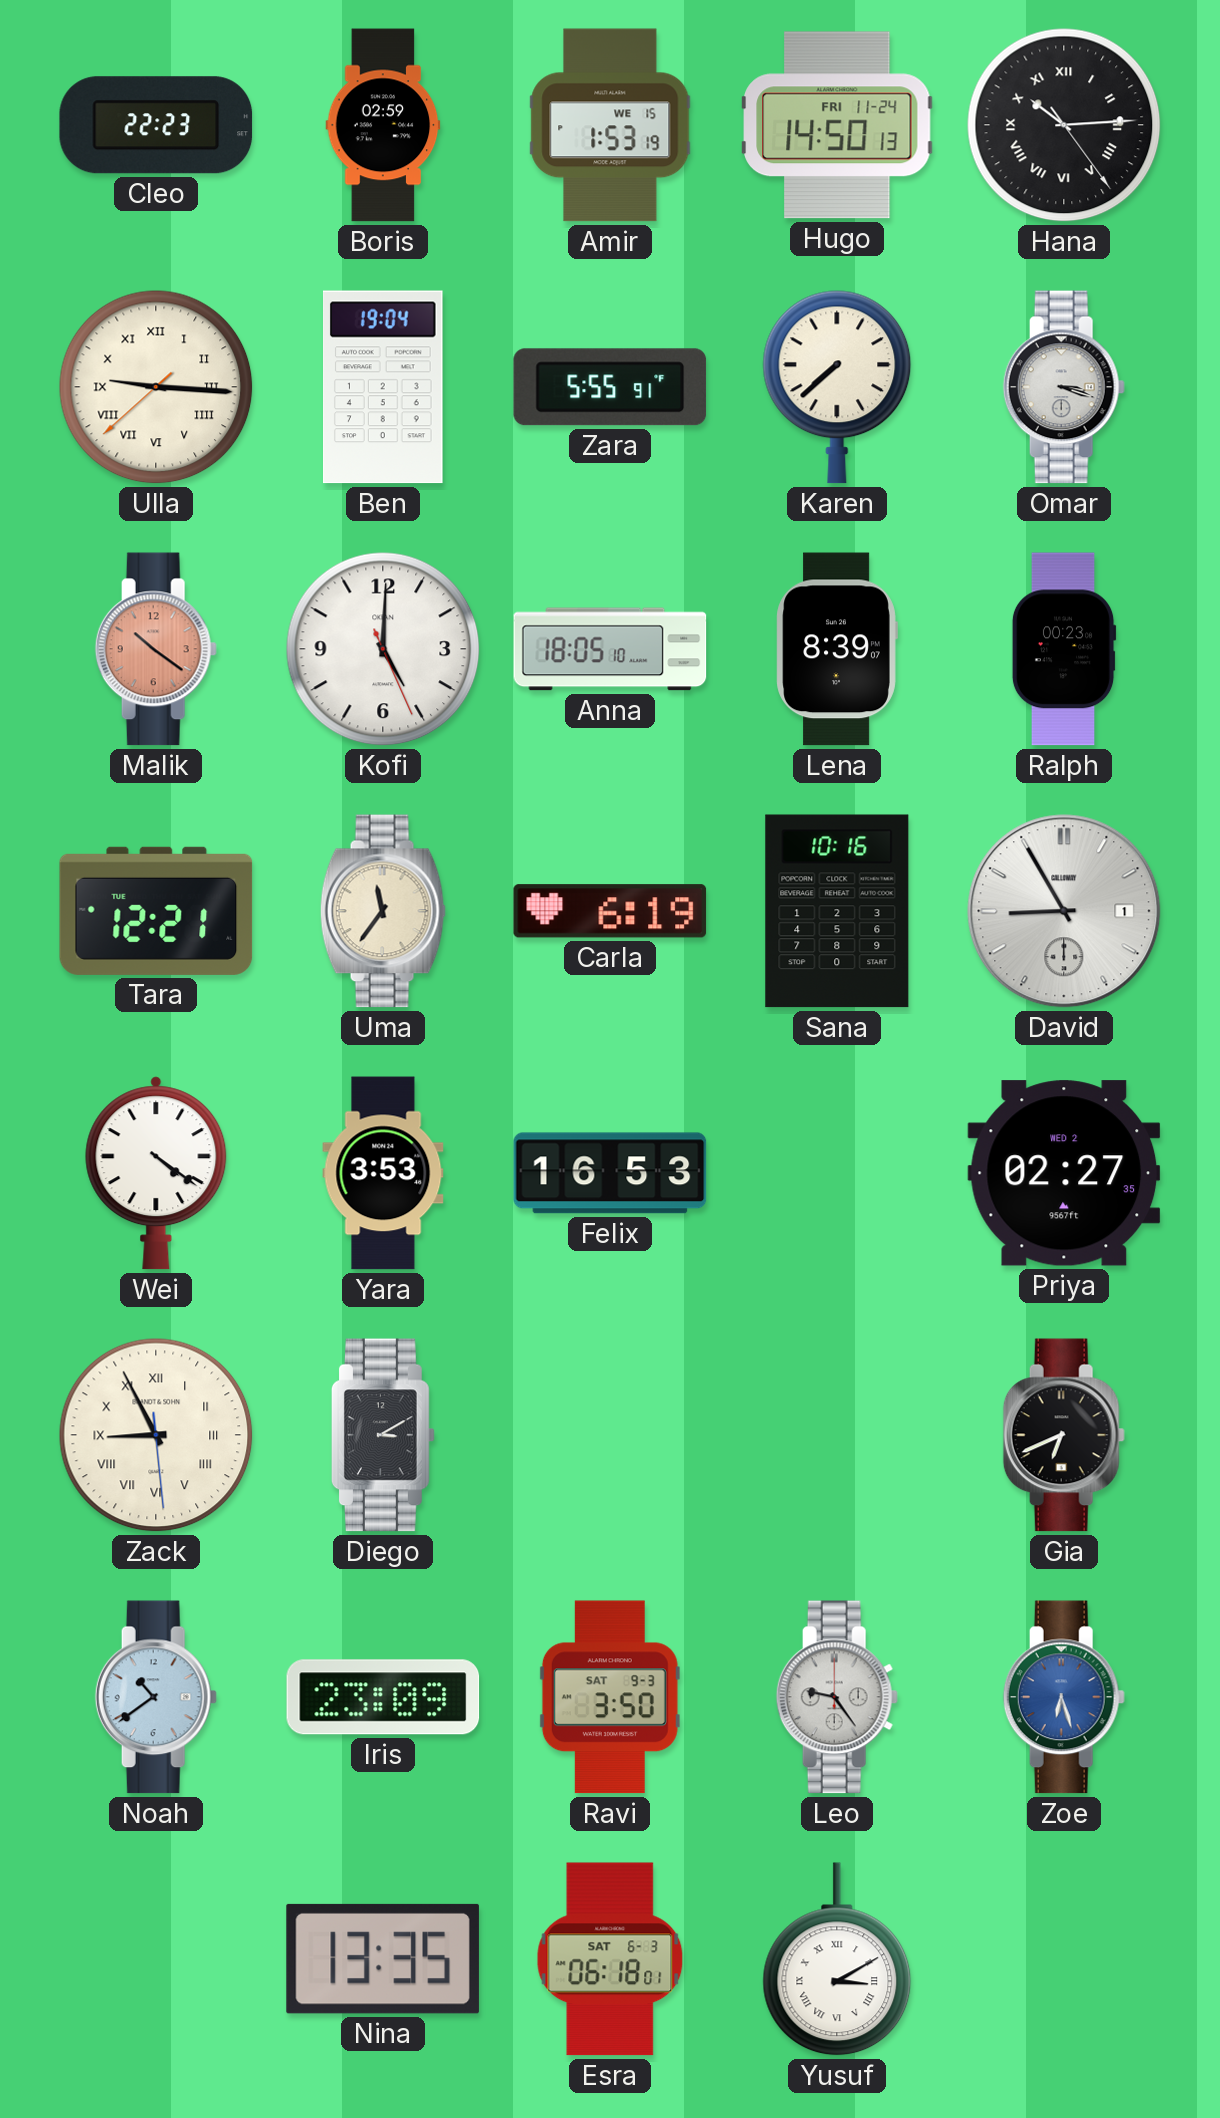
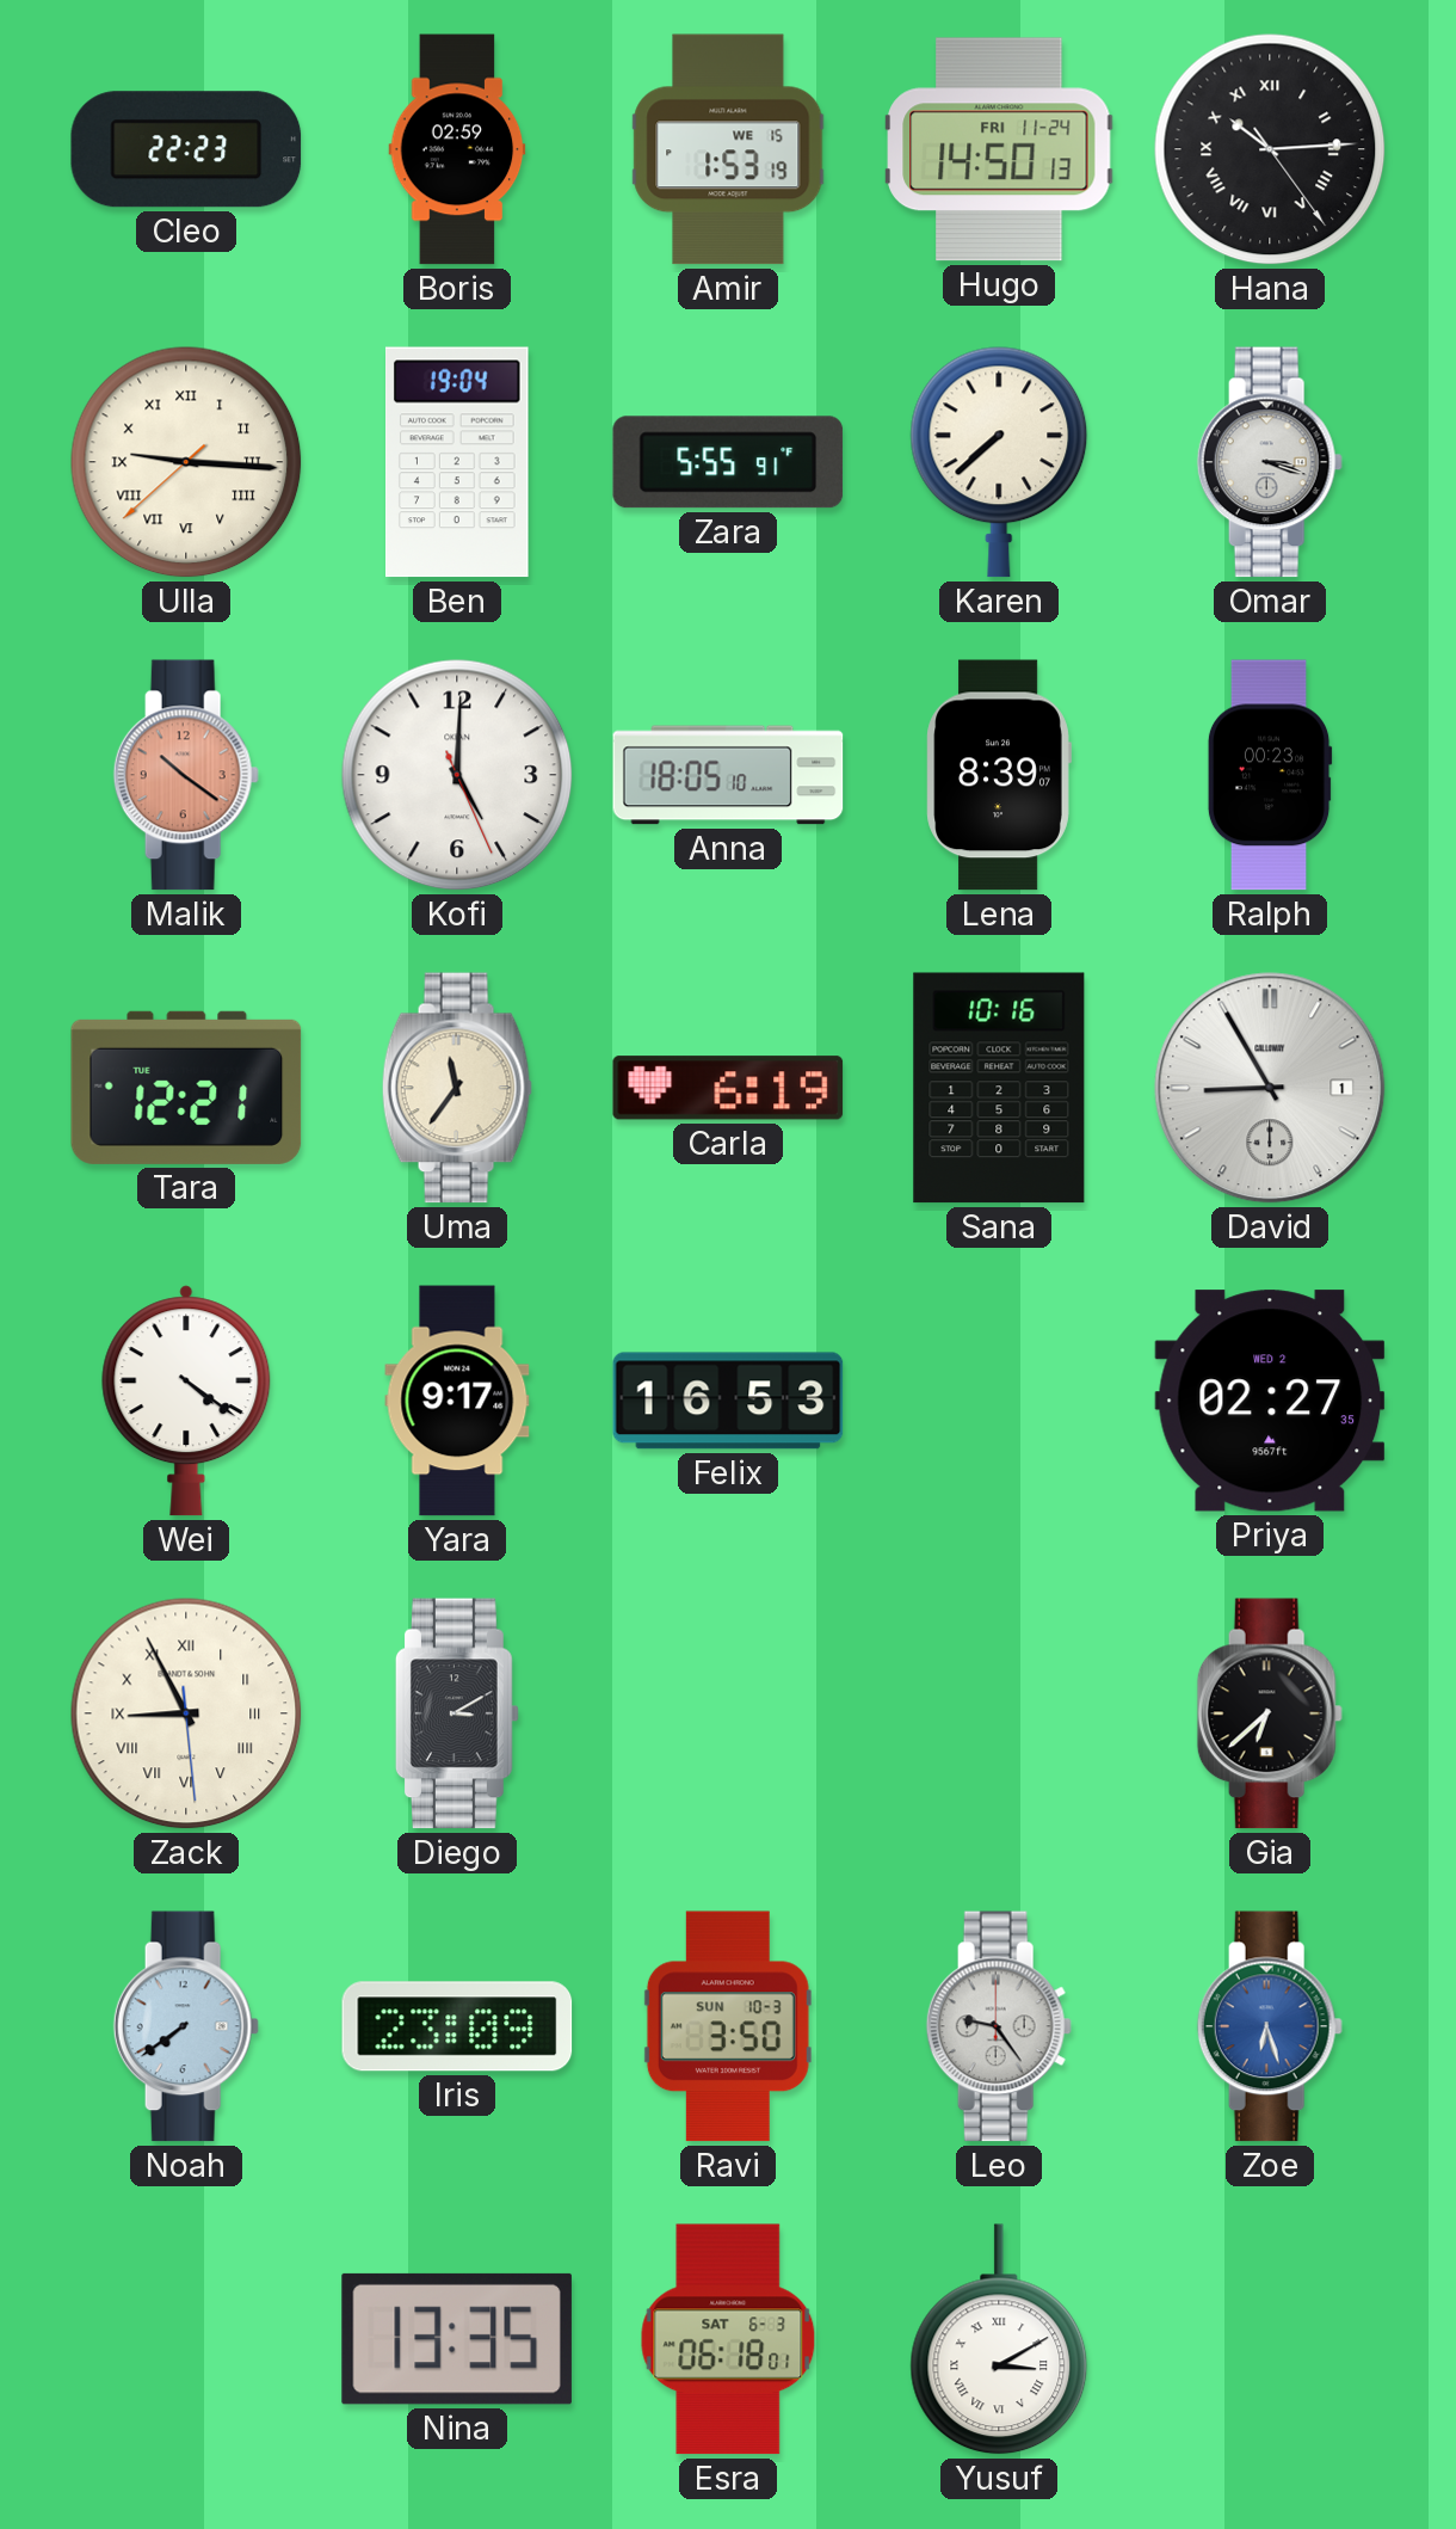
Yara: 3:53 -> 9:17 (457, 1401)
Gia: 6:41 -> 6:38 (1270, 1713)
Noah: 10:39 -> 7:39 (186, 2026)
Ravi date: SAT 9-3 -> SUN 10-3 (728, 2026)
